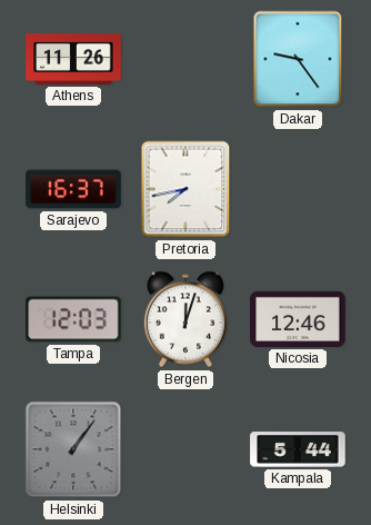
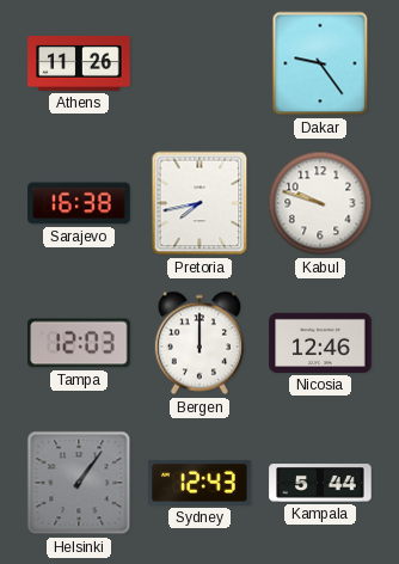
Sarajevo: 16:37 -> 16:38 (79, 203)
Kabul: none -> 9:48 (320, 203)
Bergen: 12:03 -> 12:00 (199, 343)
Sydney: none -> 12:43 (199, 484)
